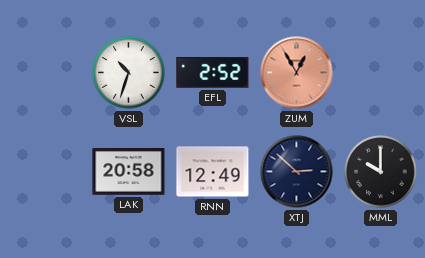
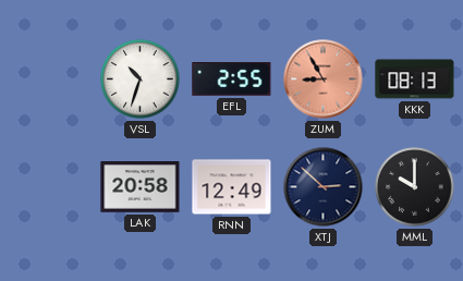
EFL: 2:52 -> 2:55 (232, 80)
ZUM: 12:55 -> 8:55 (324, 80)
KKK: none -> 08:13 (415, 80)
